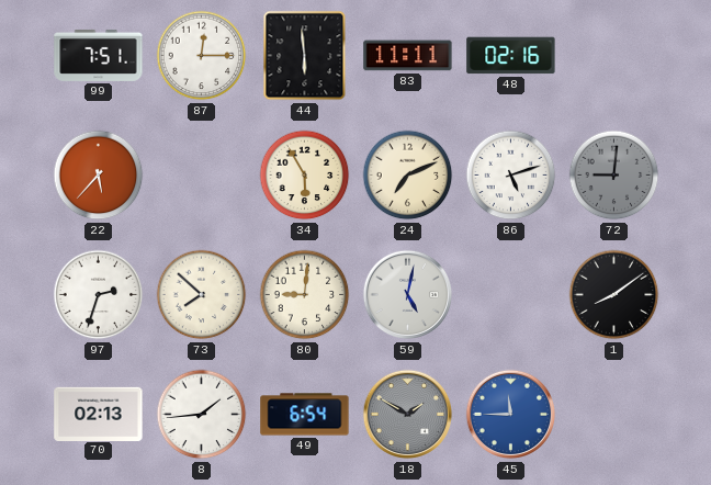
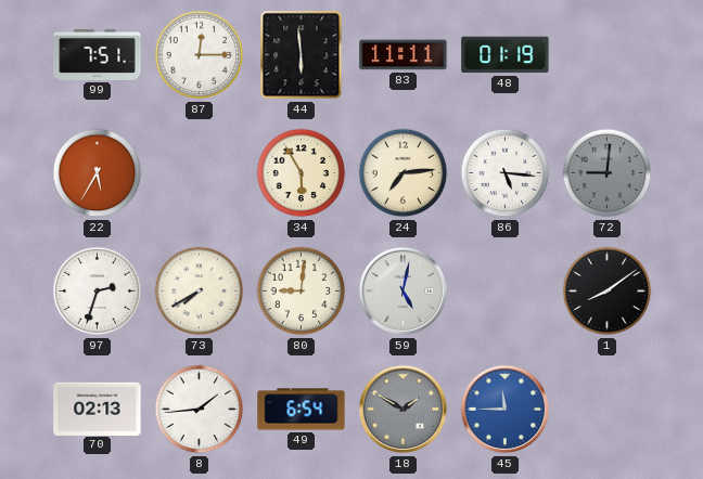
48: 02:16 -> 01:19 (506, 55)
22: 5:37 -> 5:35 (98, 173)
24: 7:11 -> 7:14 (404, 173)
86: 5:12 -> 5:16 (506, 173)
73: 7:52 -> 7:40 (200, 292)
